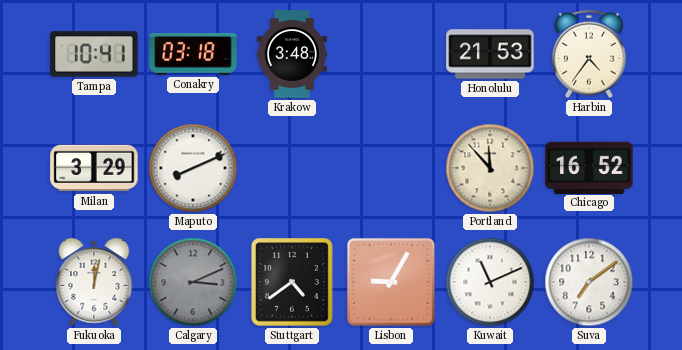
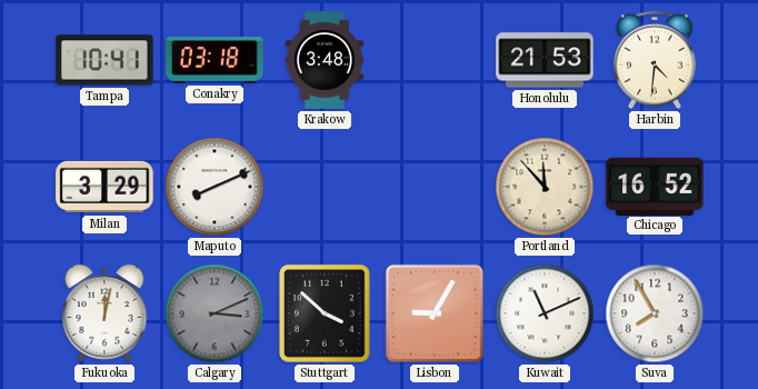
Harbin: 4:36 -> 4:31 (655, 60)
Stuttgart: 4:39 -> 3:52 (326, 315)
Suva: 7:09 -> 7:55 (655, 313)
